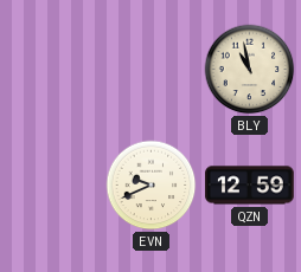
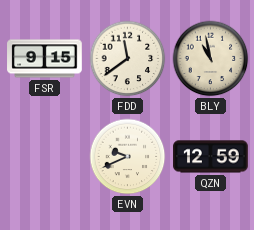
FSR: none -> 9:15 (45, 59)
FDD: none -> 11:39 (128, 59)
